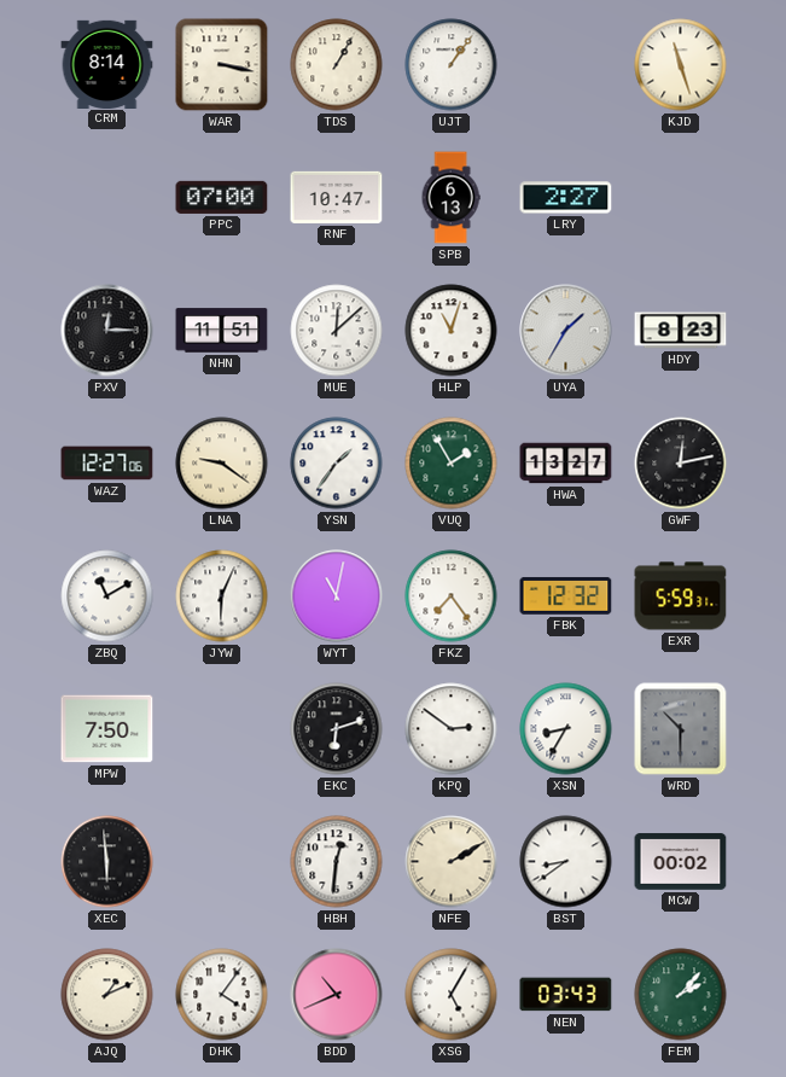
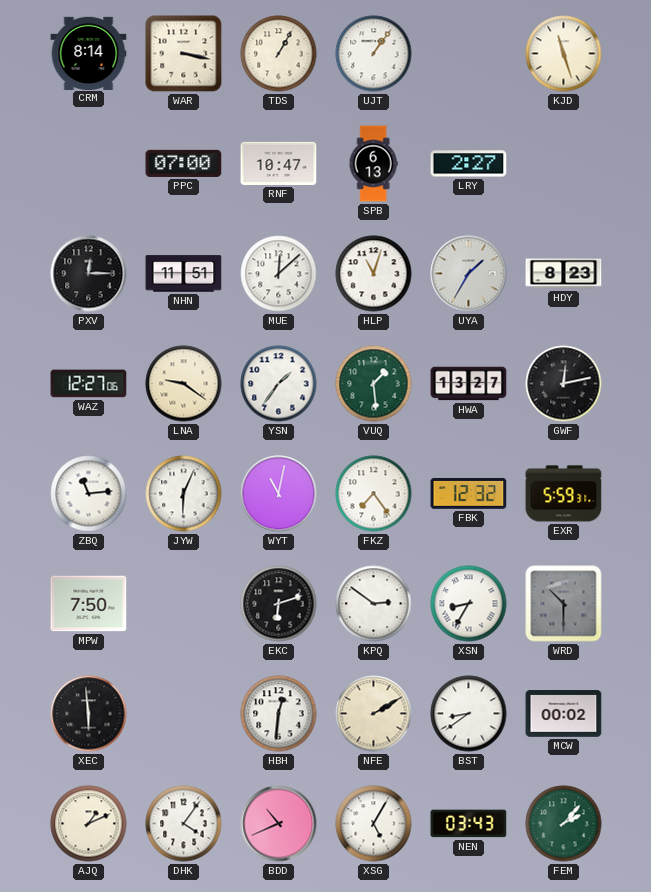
VUQ: 1:55 -> 1:29 (374, 384)
ZBQ: 11:10 -> 11:14 (89, 494)
